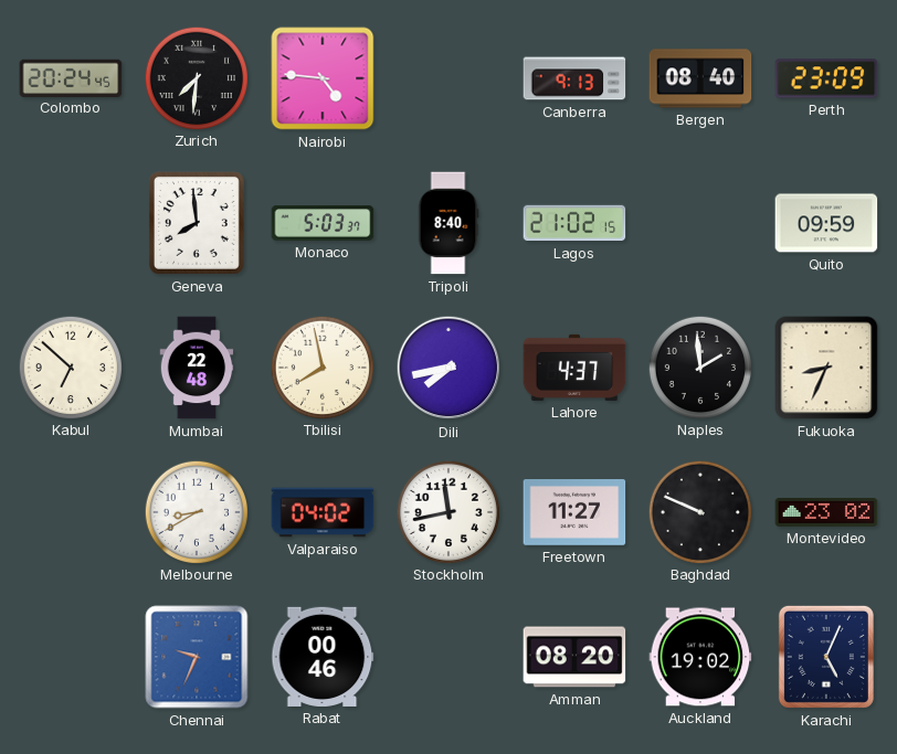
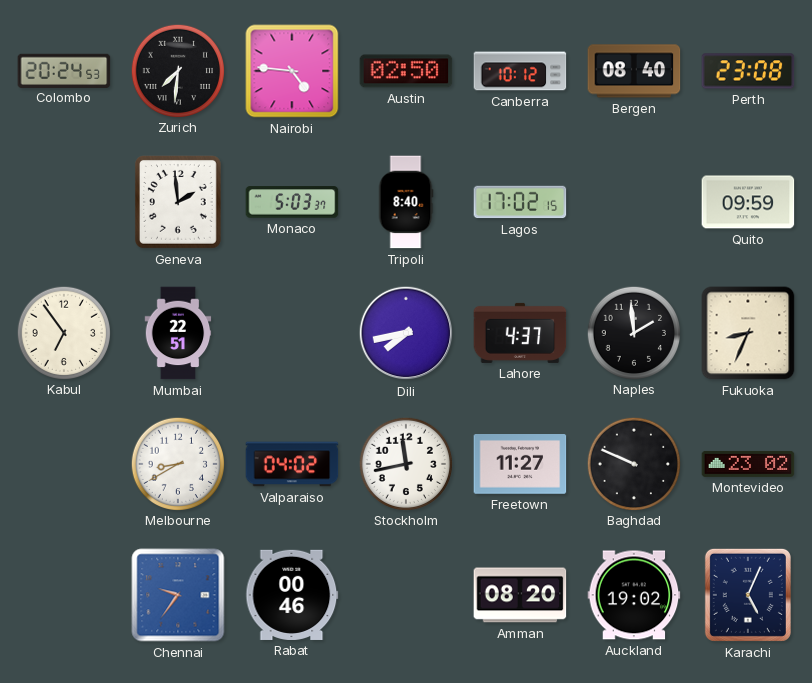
Colombo: 20:24:45 -> 20:24:53 (64, 70)
Austin: none -> 02:50 (406, 71)
Canberra: 9:13 -> 10:12 (520, 71)
Perth: 23:09 -> 23:08 (748, 71)
Geneva: 7:59 -> 1:59 (178, 202)
Lagos: 21:02 -> 17:02 (520, 202)
Kabul: 6:52 -> 6:54 (63, 332)
Mumbai: 22:48 -> 22:51 (178, 333)
Tbilisi: 7:58 -> none (321, 367)
Chennai: 9:34 -> 9:36 (178, 595)
